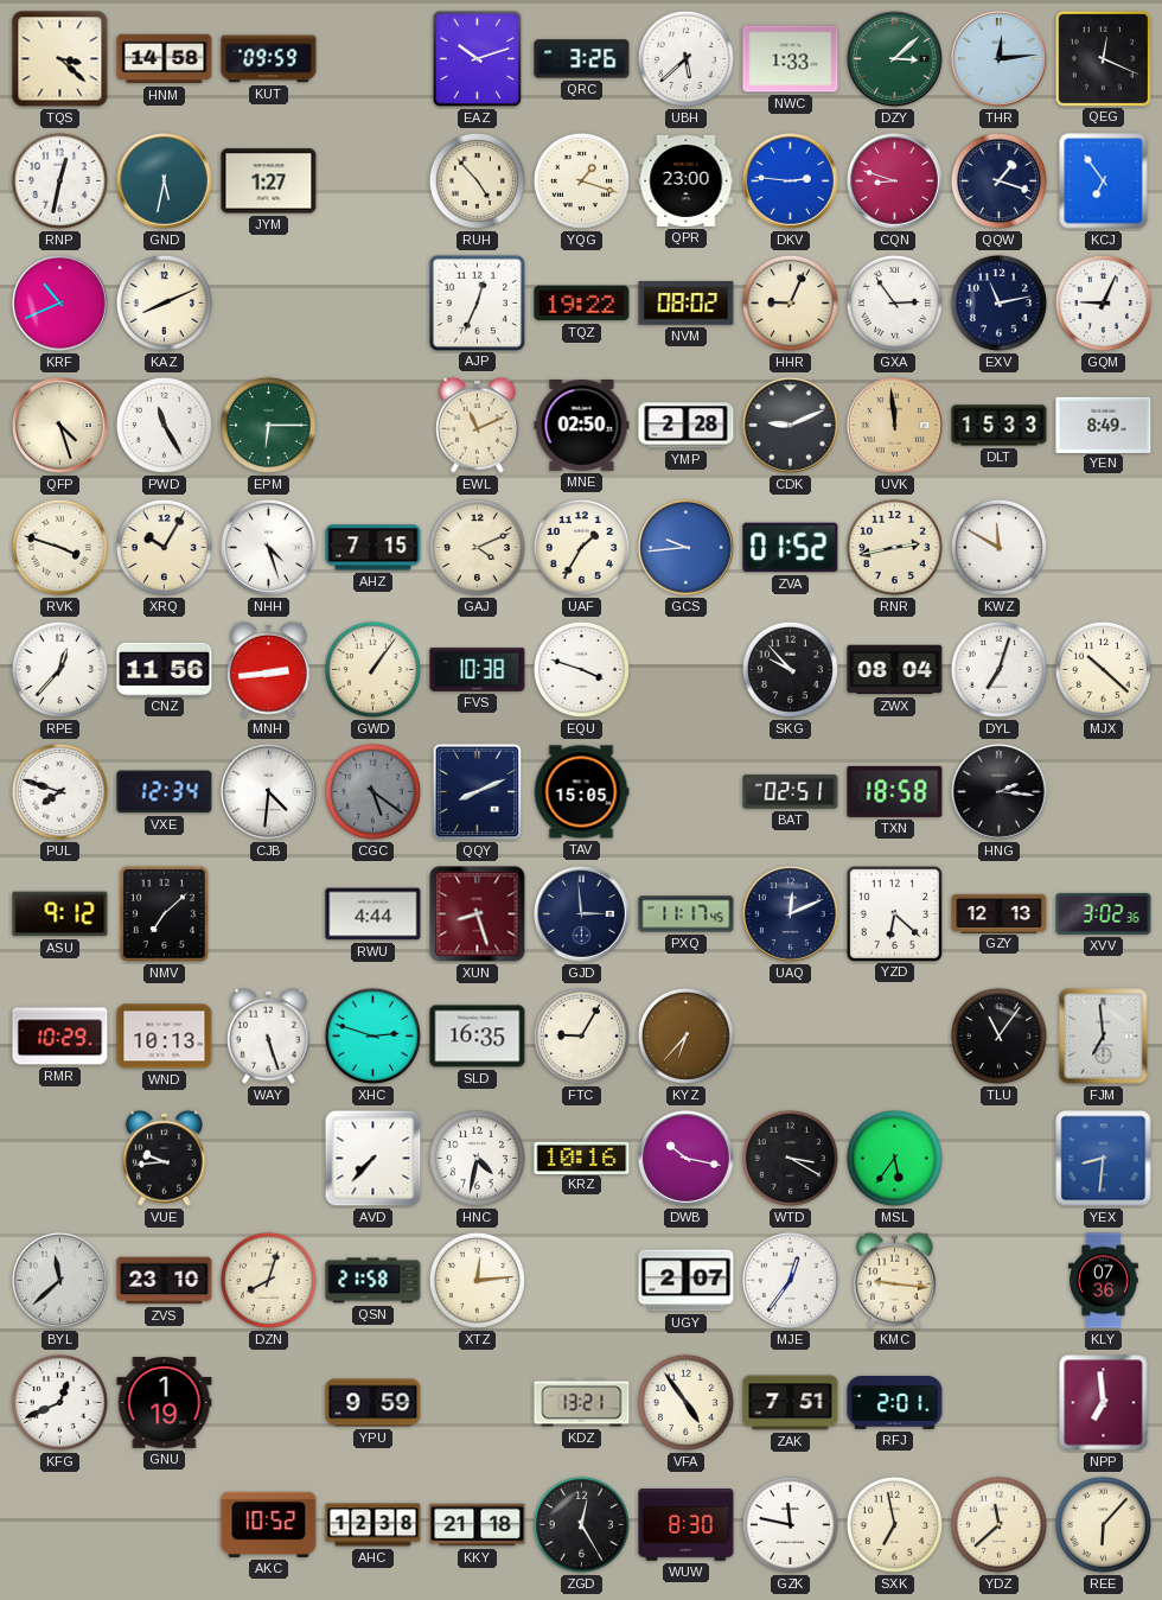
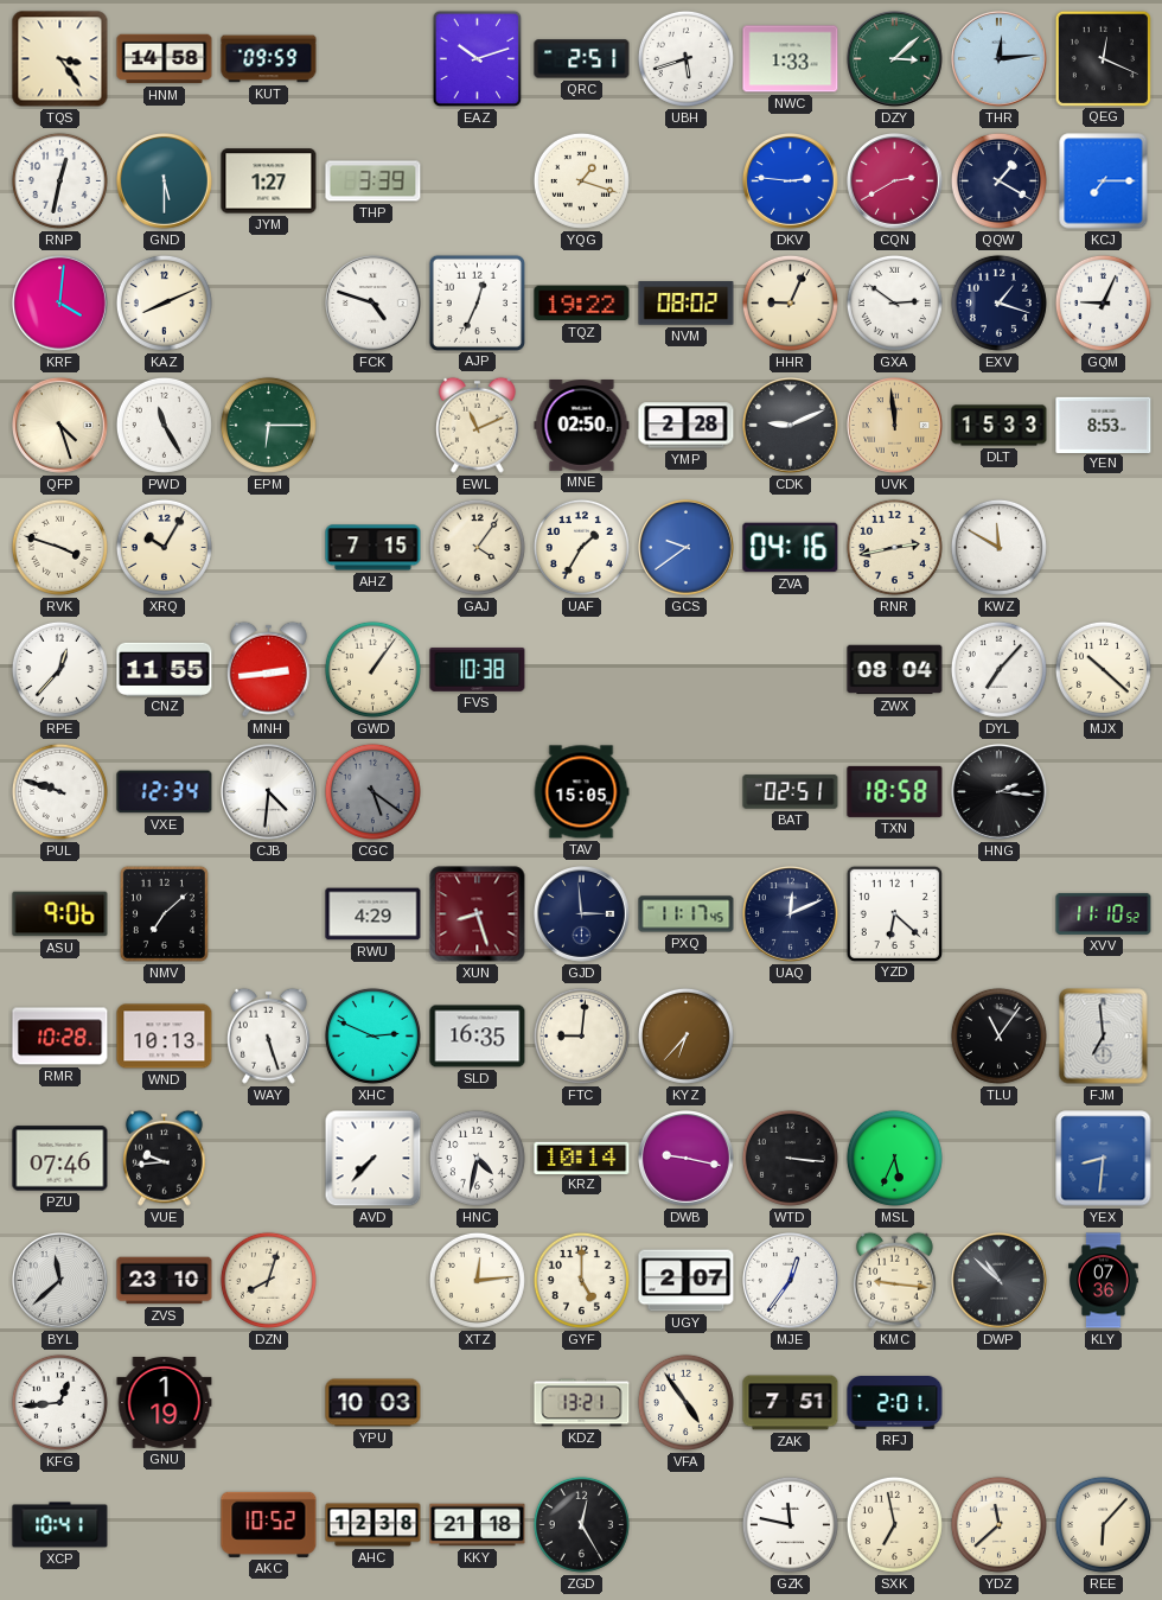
TQS: 3:22 -> 3:24 (60, 59)
QRC: 3:26 -> 2:51 (582, 59)
UBH: 5:38 -> 5:42 (685, 58)
GND: 5:32 -> 5:30 (165, 181)
THP: none -> 3:39 (373, 181)
RUH: 4:53 -> none (477, 180)
QPR: 23:00 -> none (687, 180)
CQN: 8:48 -> 2:40 (895, 181)
QQW: 1:18 -> 1:20 (998, 180)
KCJ: 6:54 -> 7:15 (1104, 181)
KRF: 10:41 -> 4:01 (60, 304)
FCK: none -> 4:48 (373, 304)
GXA: 2:54 -> 2:51 (894, 302)
EXV: 11:13 -> 1:18 (998, 302)
YEN: 8:49 -> 8:53 (1104, 425)
NHH: 4:27 -> none (269, 548)
GAJ: 4:11 -> 4:06 (477, 547)
GCS: 9:44 -> 9:39 (687, 548)
ZVA: 01:52 -> 04:16 (791, 548)
CNZ: 11:56 -> 11:55 (165, 669)
EQU: 3:48 -> none (581, 669)
SKG: 9:53 -> none (790, 669)
DYL: 7:03 -> 7:07 (998, 669)
PUL: 7:48 -> 9:48 (59, 791)
QQY: 8:11 -> none (478, 792)
ASU: 9:12 -> 9:06 (60, 914)
RWU: 4:44 -> 4:29 (373, 914)
GZY: 12:13 -> none (1000, 913)
XVV: 3:02 -> 11:10 (1104, 913)
RMR: 10:29 -> 10:28 (60, 1037)
XHC: 2:48 -> 2:49 (372, 1035)
FTC: 9:05 -> 9:01 (581, 1035)
PZU: none -> 07:46 (60, 1159)
KRZ: 10:16 -> 10:14 (582, 1158)
DWB: 10:17 -> 9:17 (687, 1159)
WTD: 3:20 -> 3:16 (790, 1158)
MSL: 5:36 -> 5:34 (894, 1158)
QSN: 21:58 -> none (373, 1281)
GYF: none -> 5:00 (581, 1280)
DWP: none -> 10:52 (1000, 1281)
KFG: 12:41 -> 12:44 (59, 1402)
YPU: 9:59 -> 10:03 (373, 1403)
NPP: 6:59 -> none (1104, 1403)
XCP: none -> 10:41 (60, 1525)
WUW: 8:30 -> none (687, 1525)
